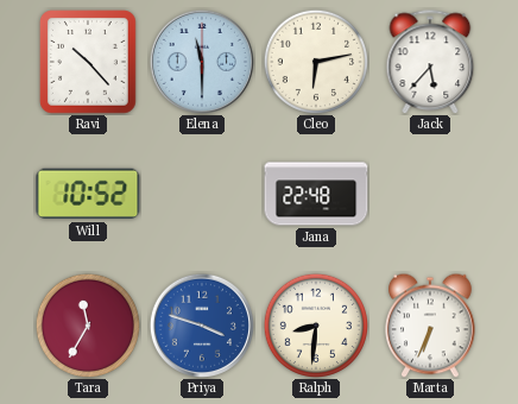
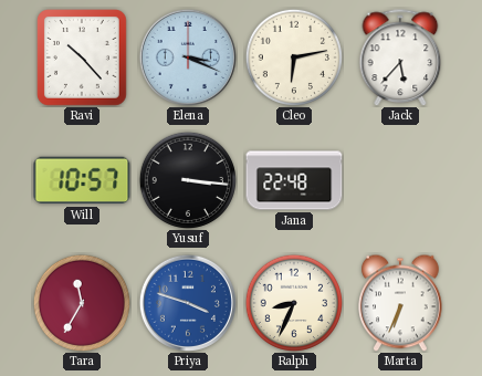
Elena: 11:30 -> 3:19 (188, 58)
Will: 10:52 -> 10:57 (82, 180)
Yusuf: none -> 3:16 (187, 179)
Ralph: 8:31 -> 8:34 (293, 302)
